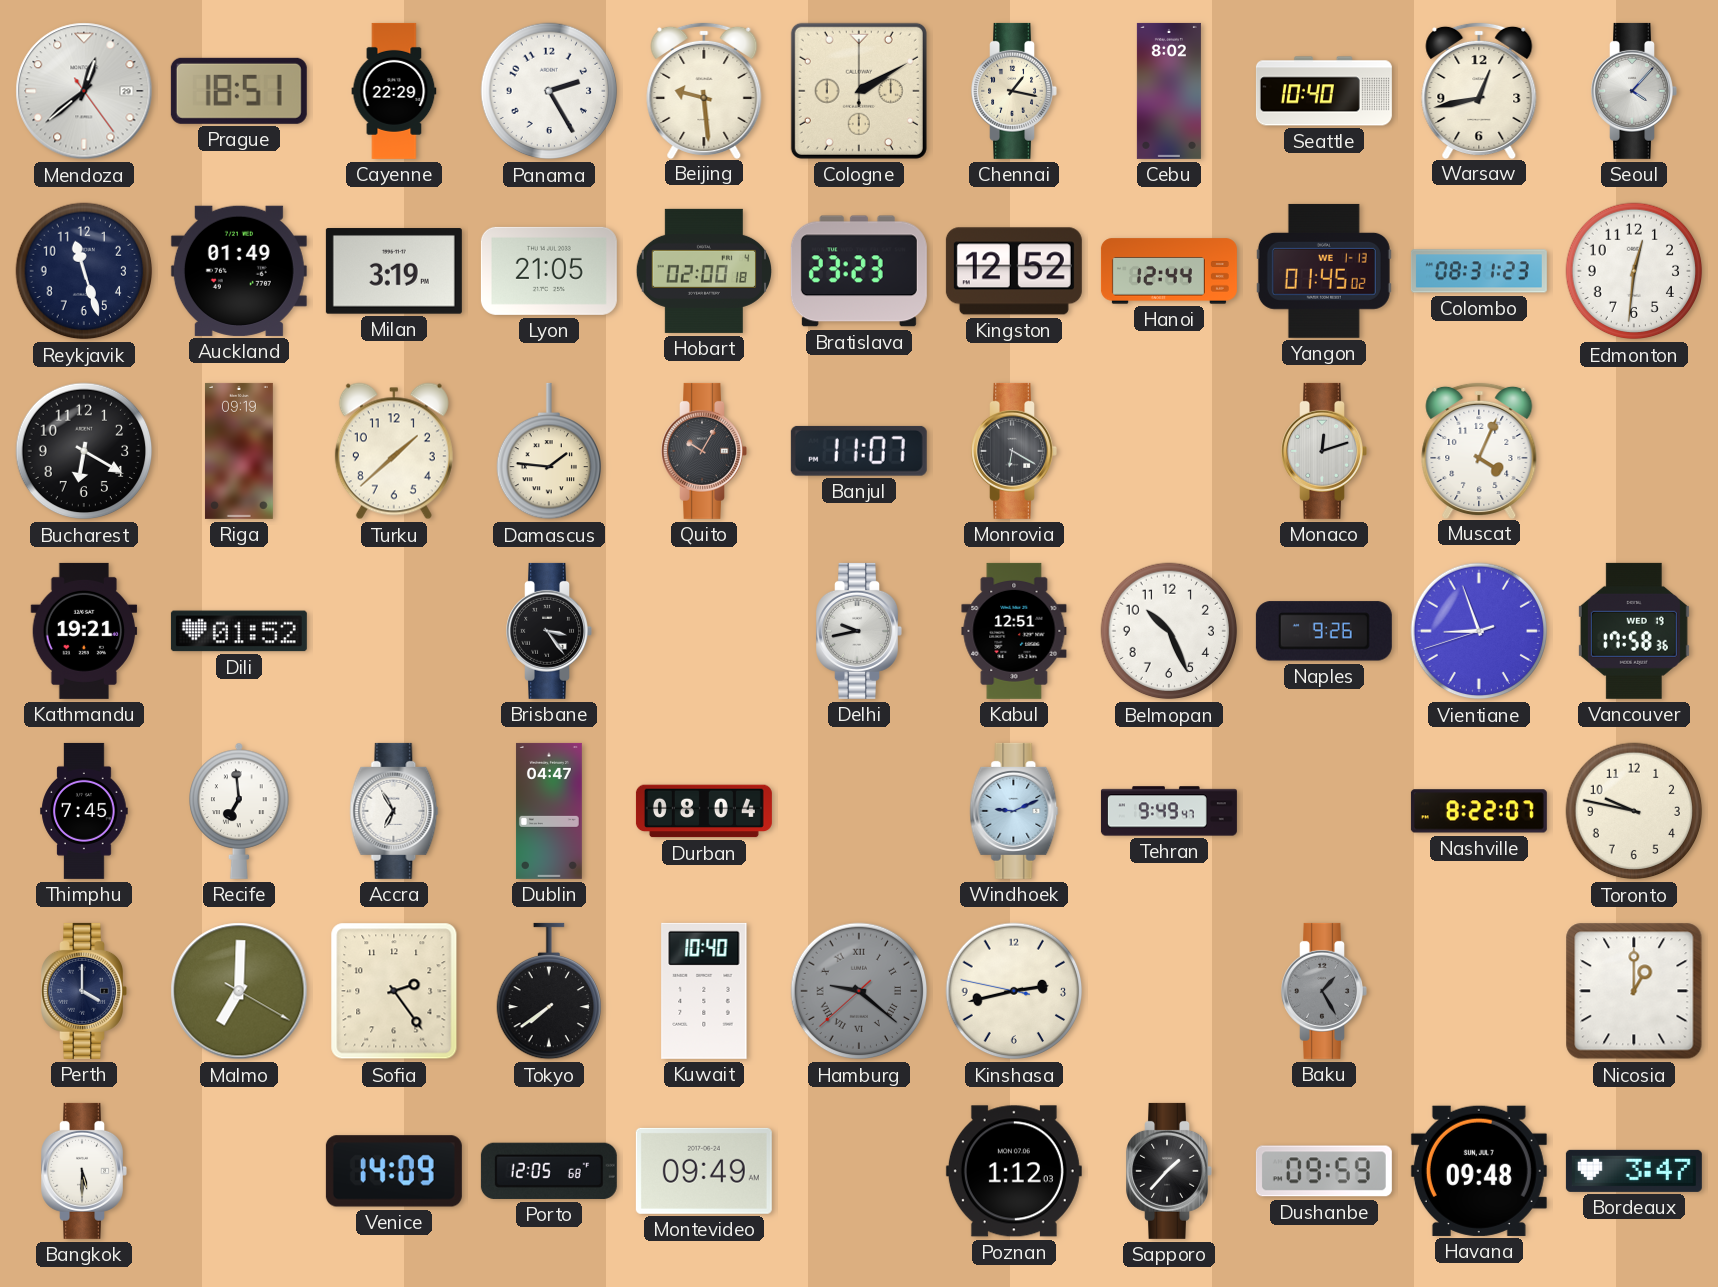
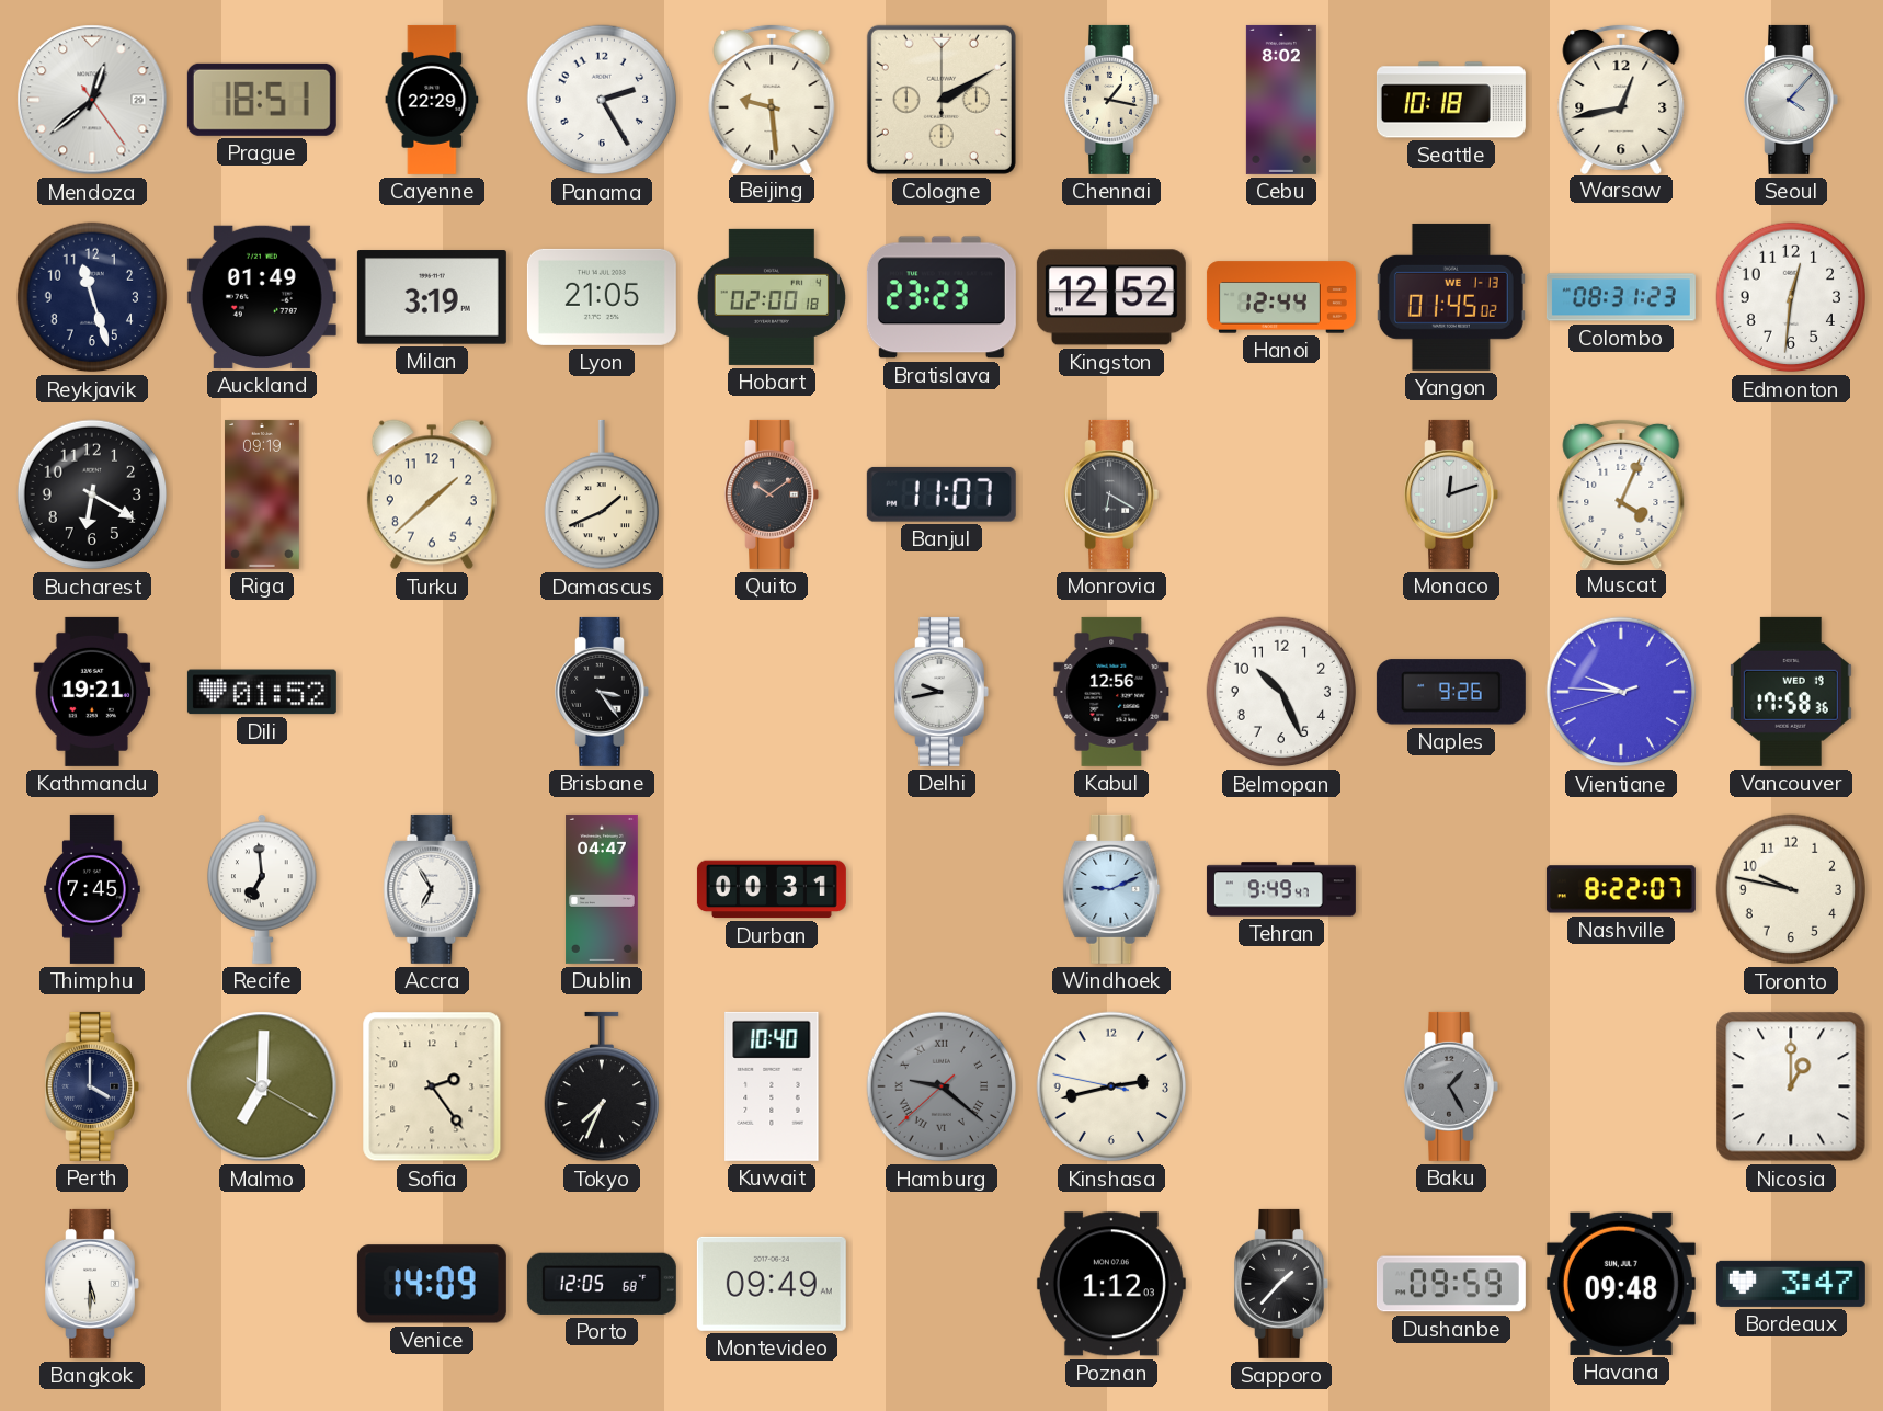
Seattle: 10:40 -> 10:18 (1451, 100)
Damascus: 1:46 -> 1:41 (601, 494)
Quito: 10:05 -> 10:09 (772, 494)
Kabul: 12:51 -> 12:56 (1111, 692)
Vientiane: 8:56 -> 9:45 (1621, 692)
Durban: 08:04 -> 00:31 (772, 889)
Tokyo: 7:39 -> 7:34 (601, 1086)
